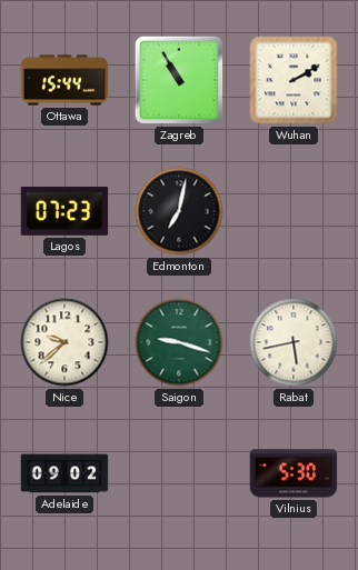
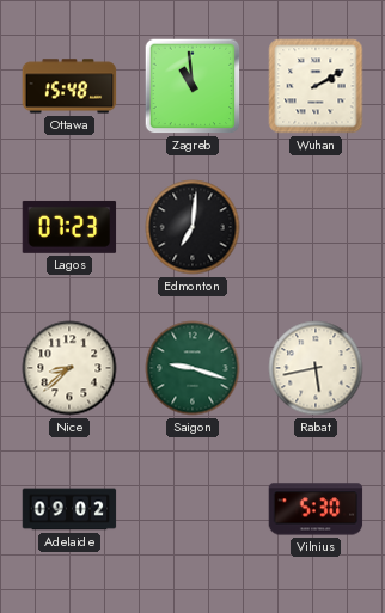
Ottawa: 15:44 -> 15:48 (69, 86)
Zagreb: 10:55 -> 10:59 (192, 86)
Edmonton: 7:02 -> 7:01 (192, 227)
Nice: 9:38 -> 8:38 (69, 368)
